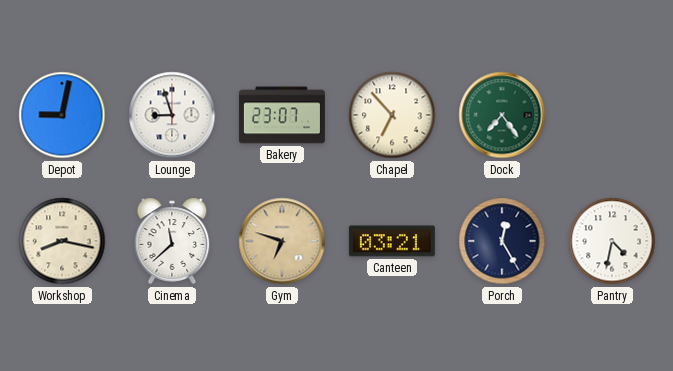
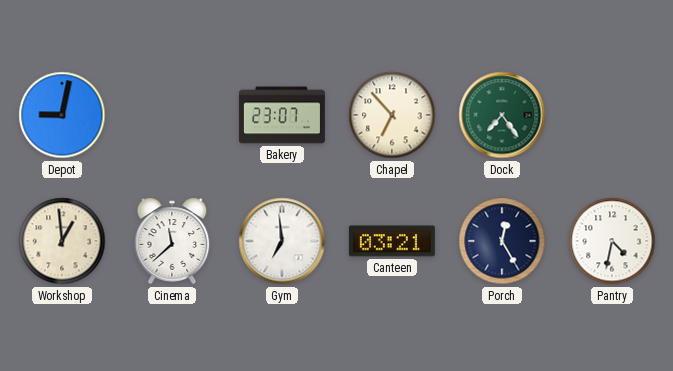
Lounge: 8:57 -> none (172, 115)
Workshop: 8:17 -> 12:59 (62, 241)
Gym: 6:48 -> 6:59 (282, 241)
Gym dial: champagne -> white (282, 241)
